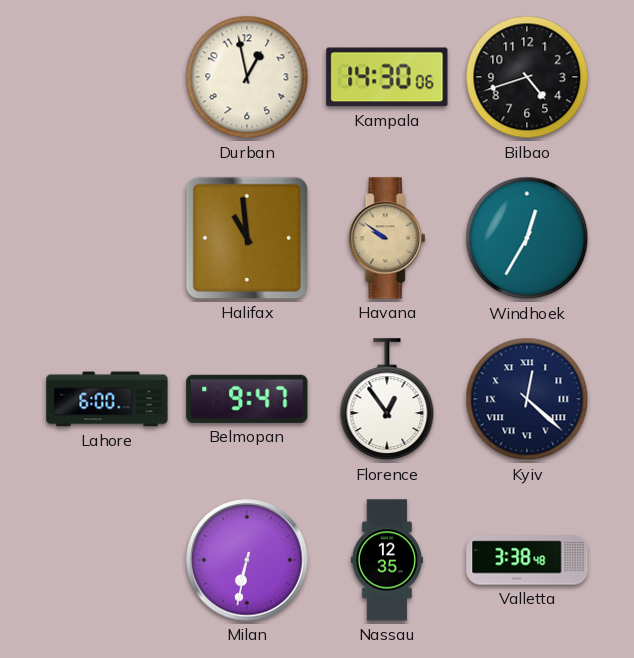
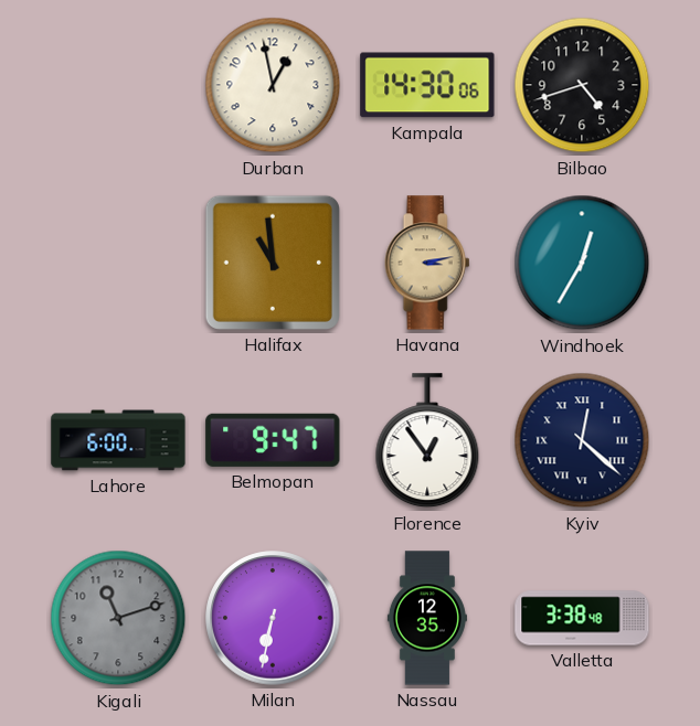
Havana: 9:51 -> 3:13 (427, 263)
Kigali: none -> 11:12 (118, 618)
